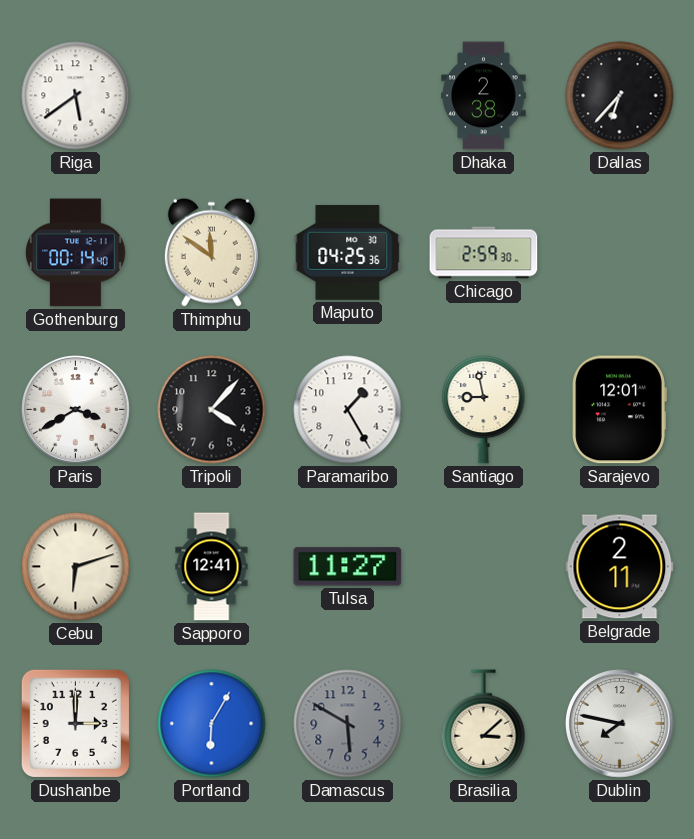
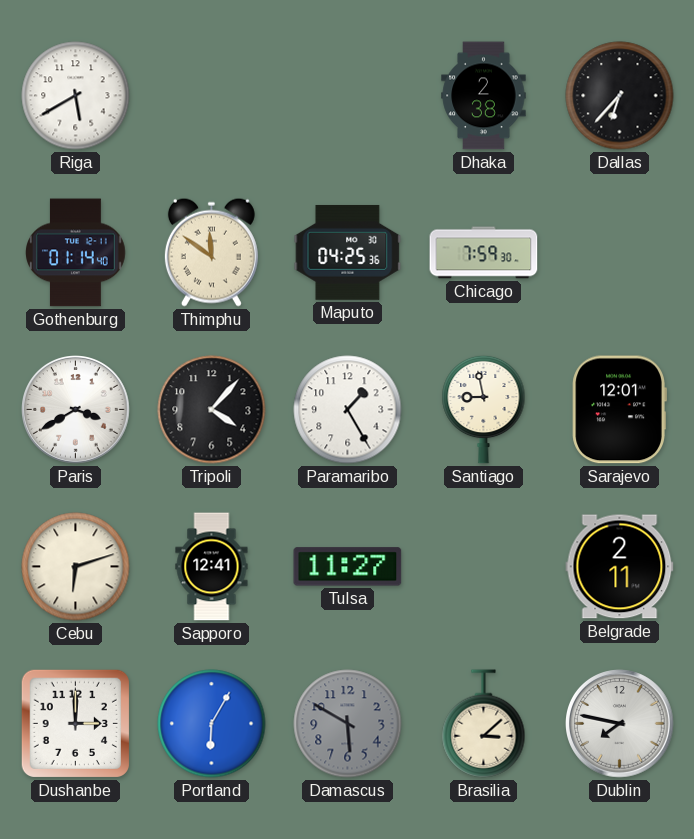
Riga: 5:39 -> 5:40 (76, 96)
Gothenburg: 00:14 -> 01:14 (76, 253)
Chicago: 2:59 -> 7:59 (484, 253)
